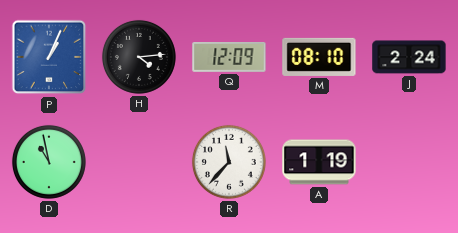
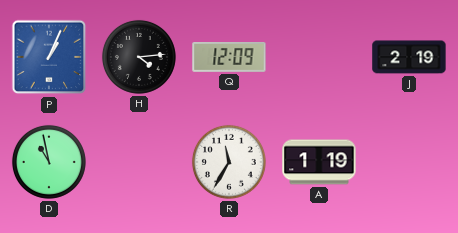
M: 08:10 -> none (319, 57)
J: 2:24 -> 2:19 (409, 57)
R: 11:37 -> 11:35 (229, 162)
